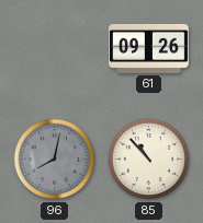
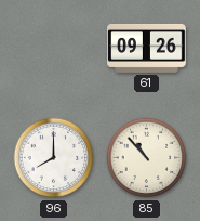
96: 8:02 -> 8:00 (54, 158)
96 dial: grey -> white (54, 158)
